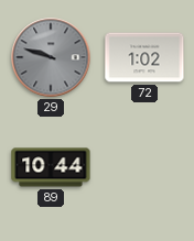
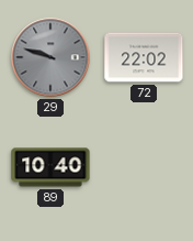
72: 1:02 -> 22:02 (144, 57)
89: 10:44 -> 10:40 (50, 167)
